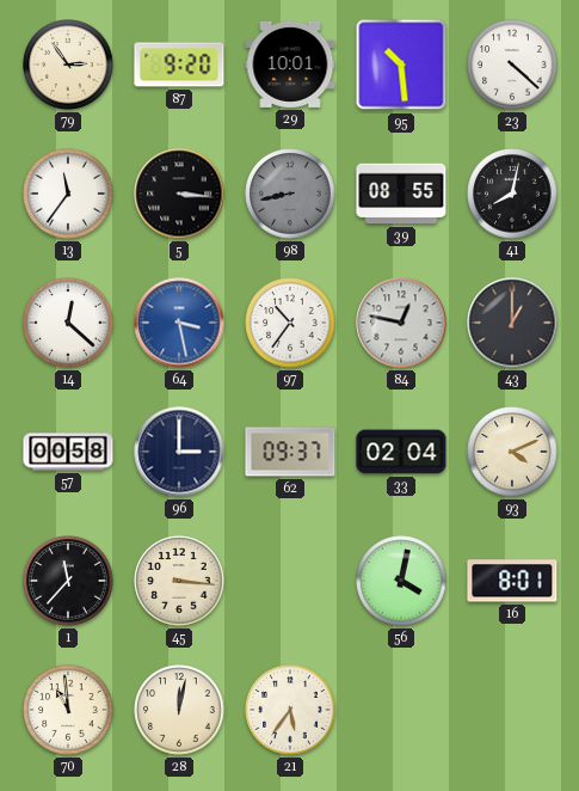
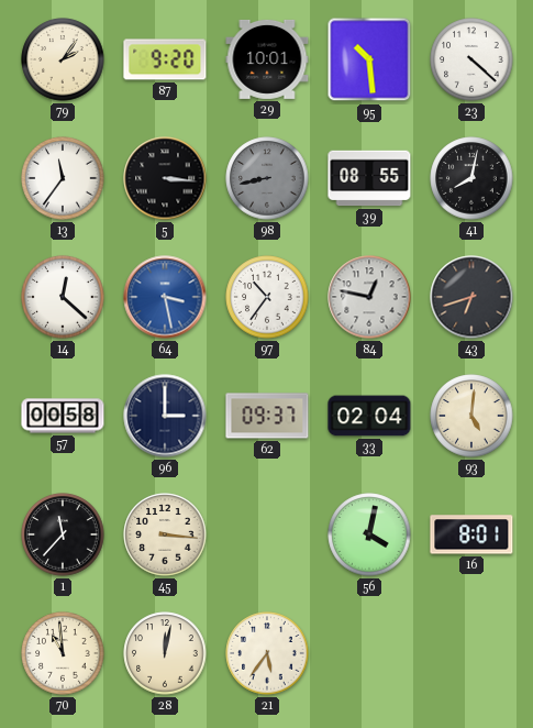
79: 2:54 -> 2:06 (63, 59)
43: 1:00 -> 6:42 (471, 297)
93: 4:11 -> 5:01 (471, 416)
